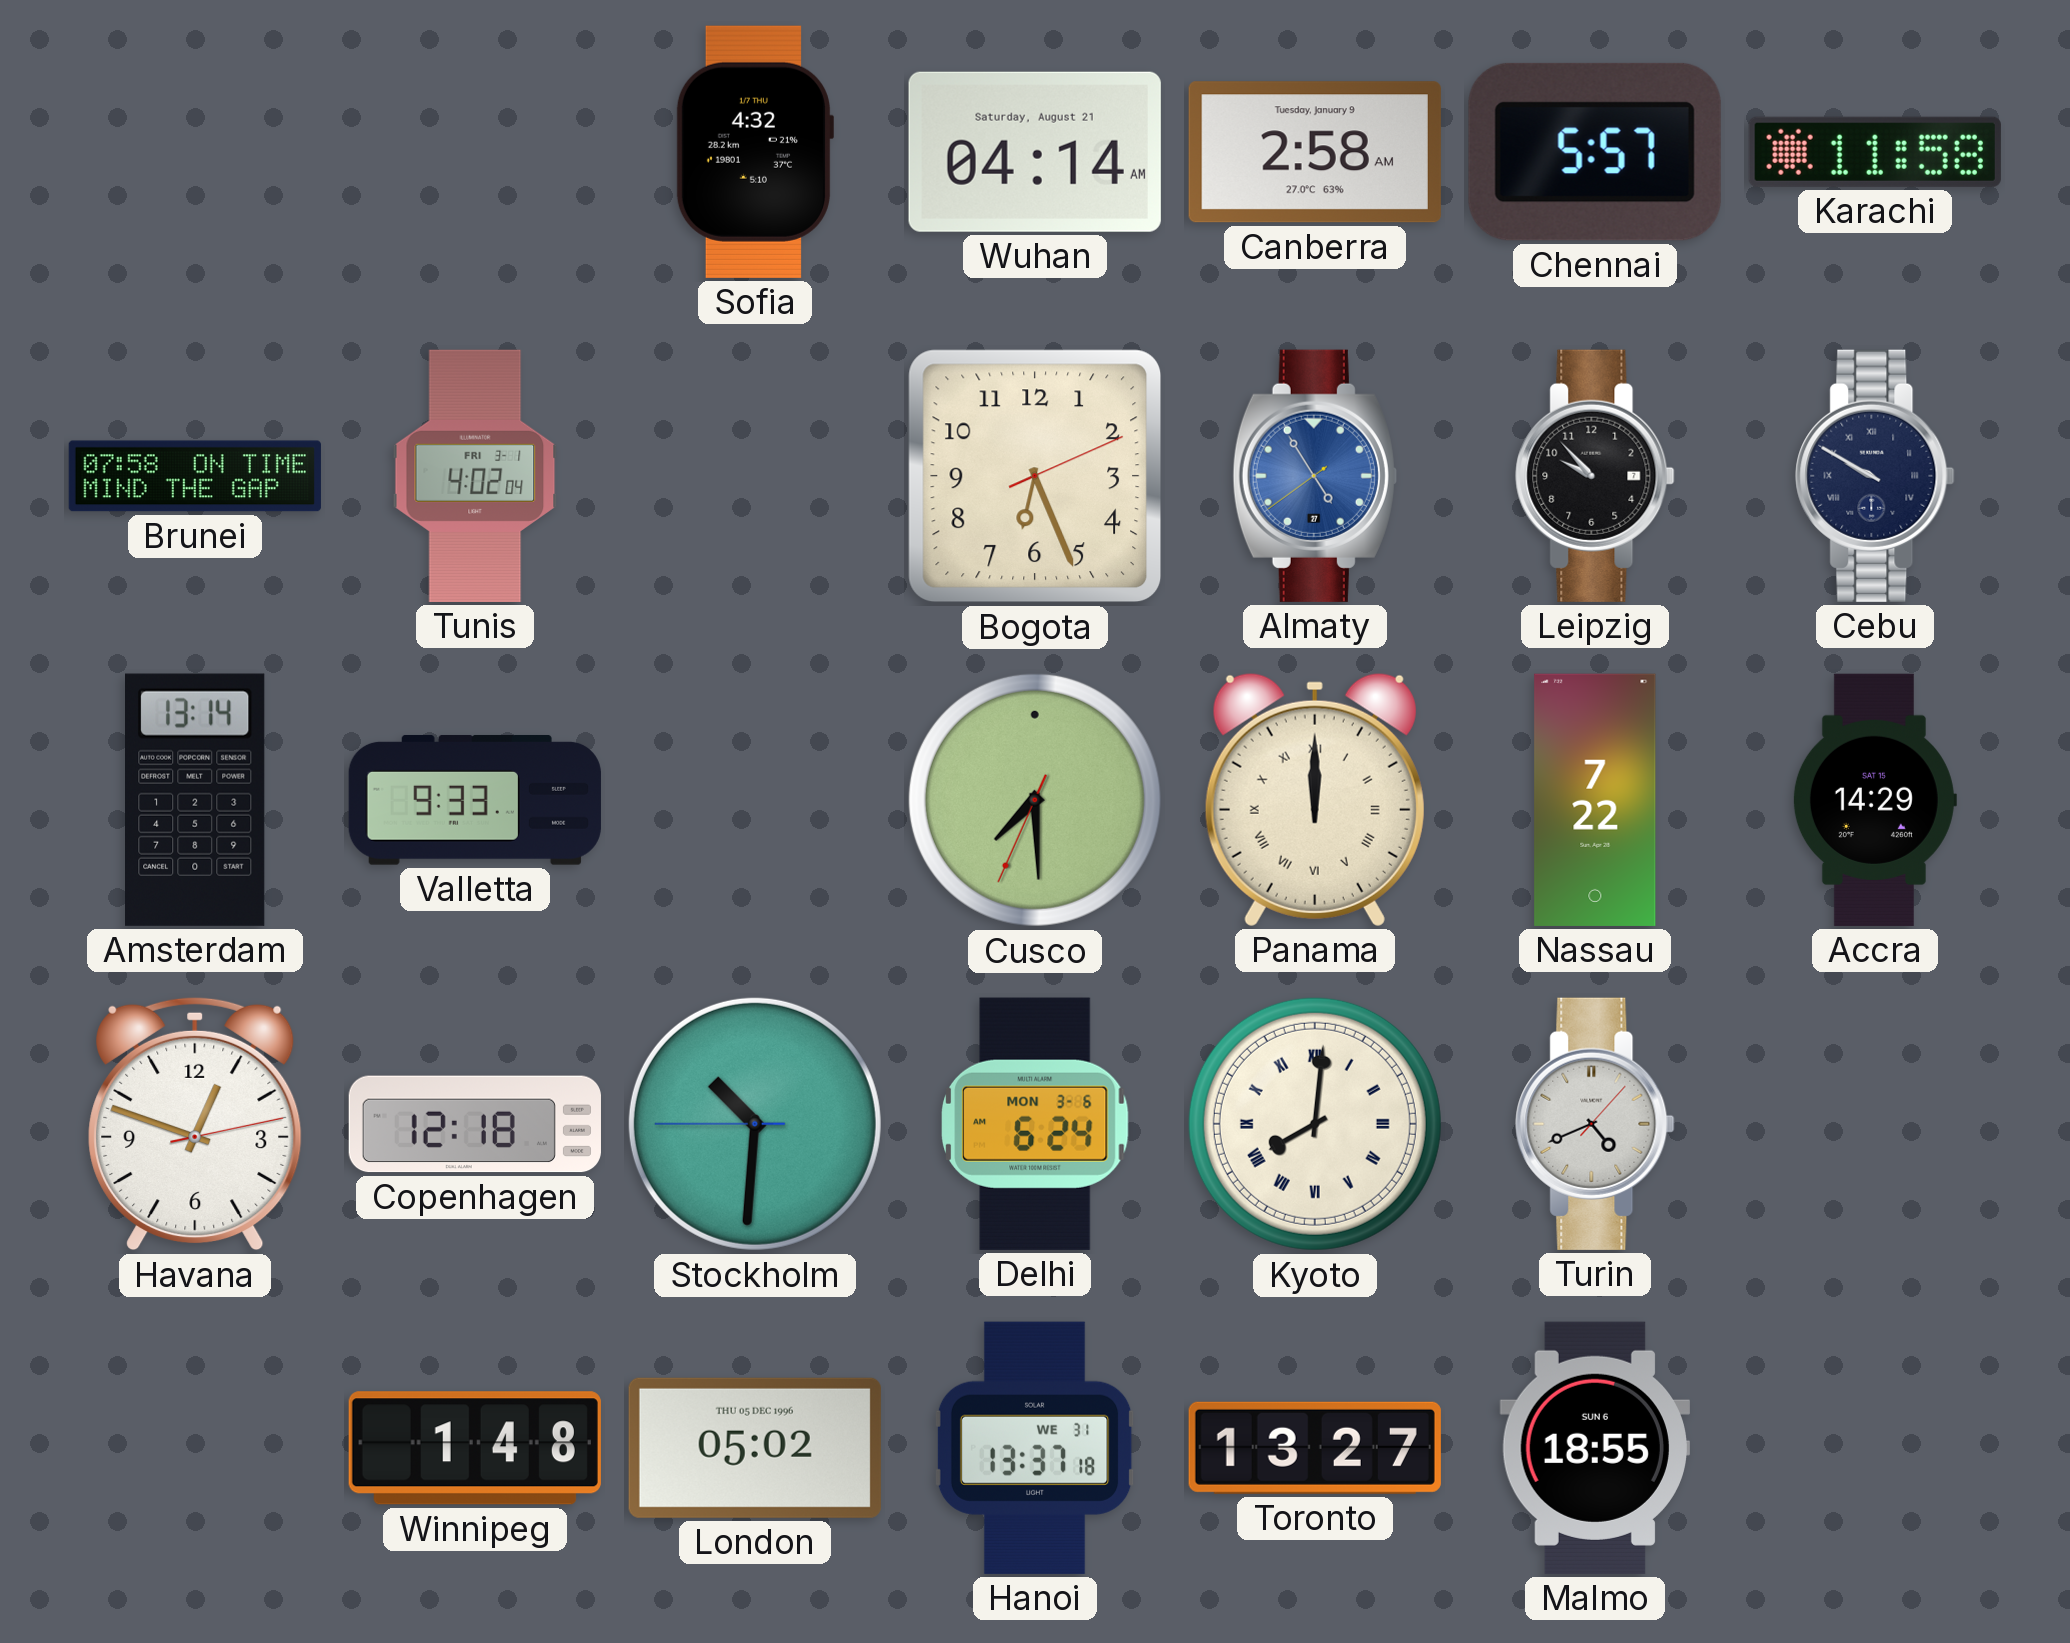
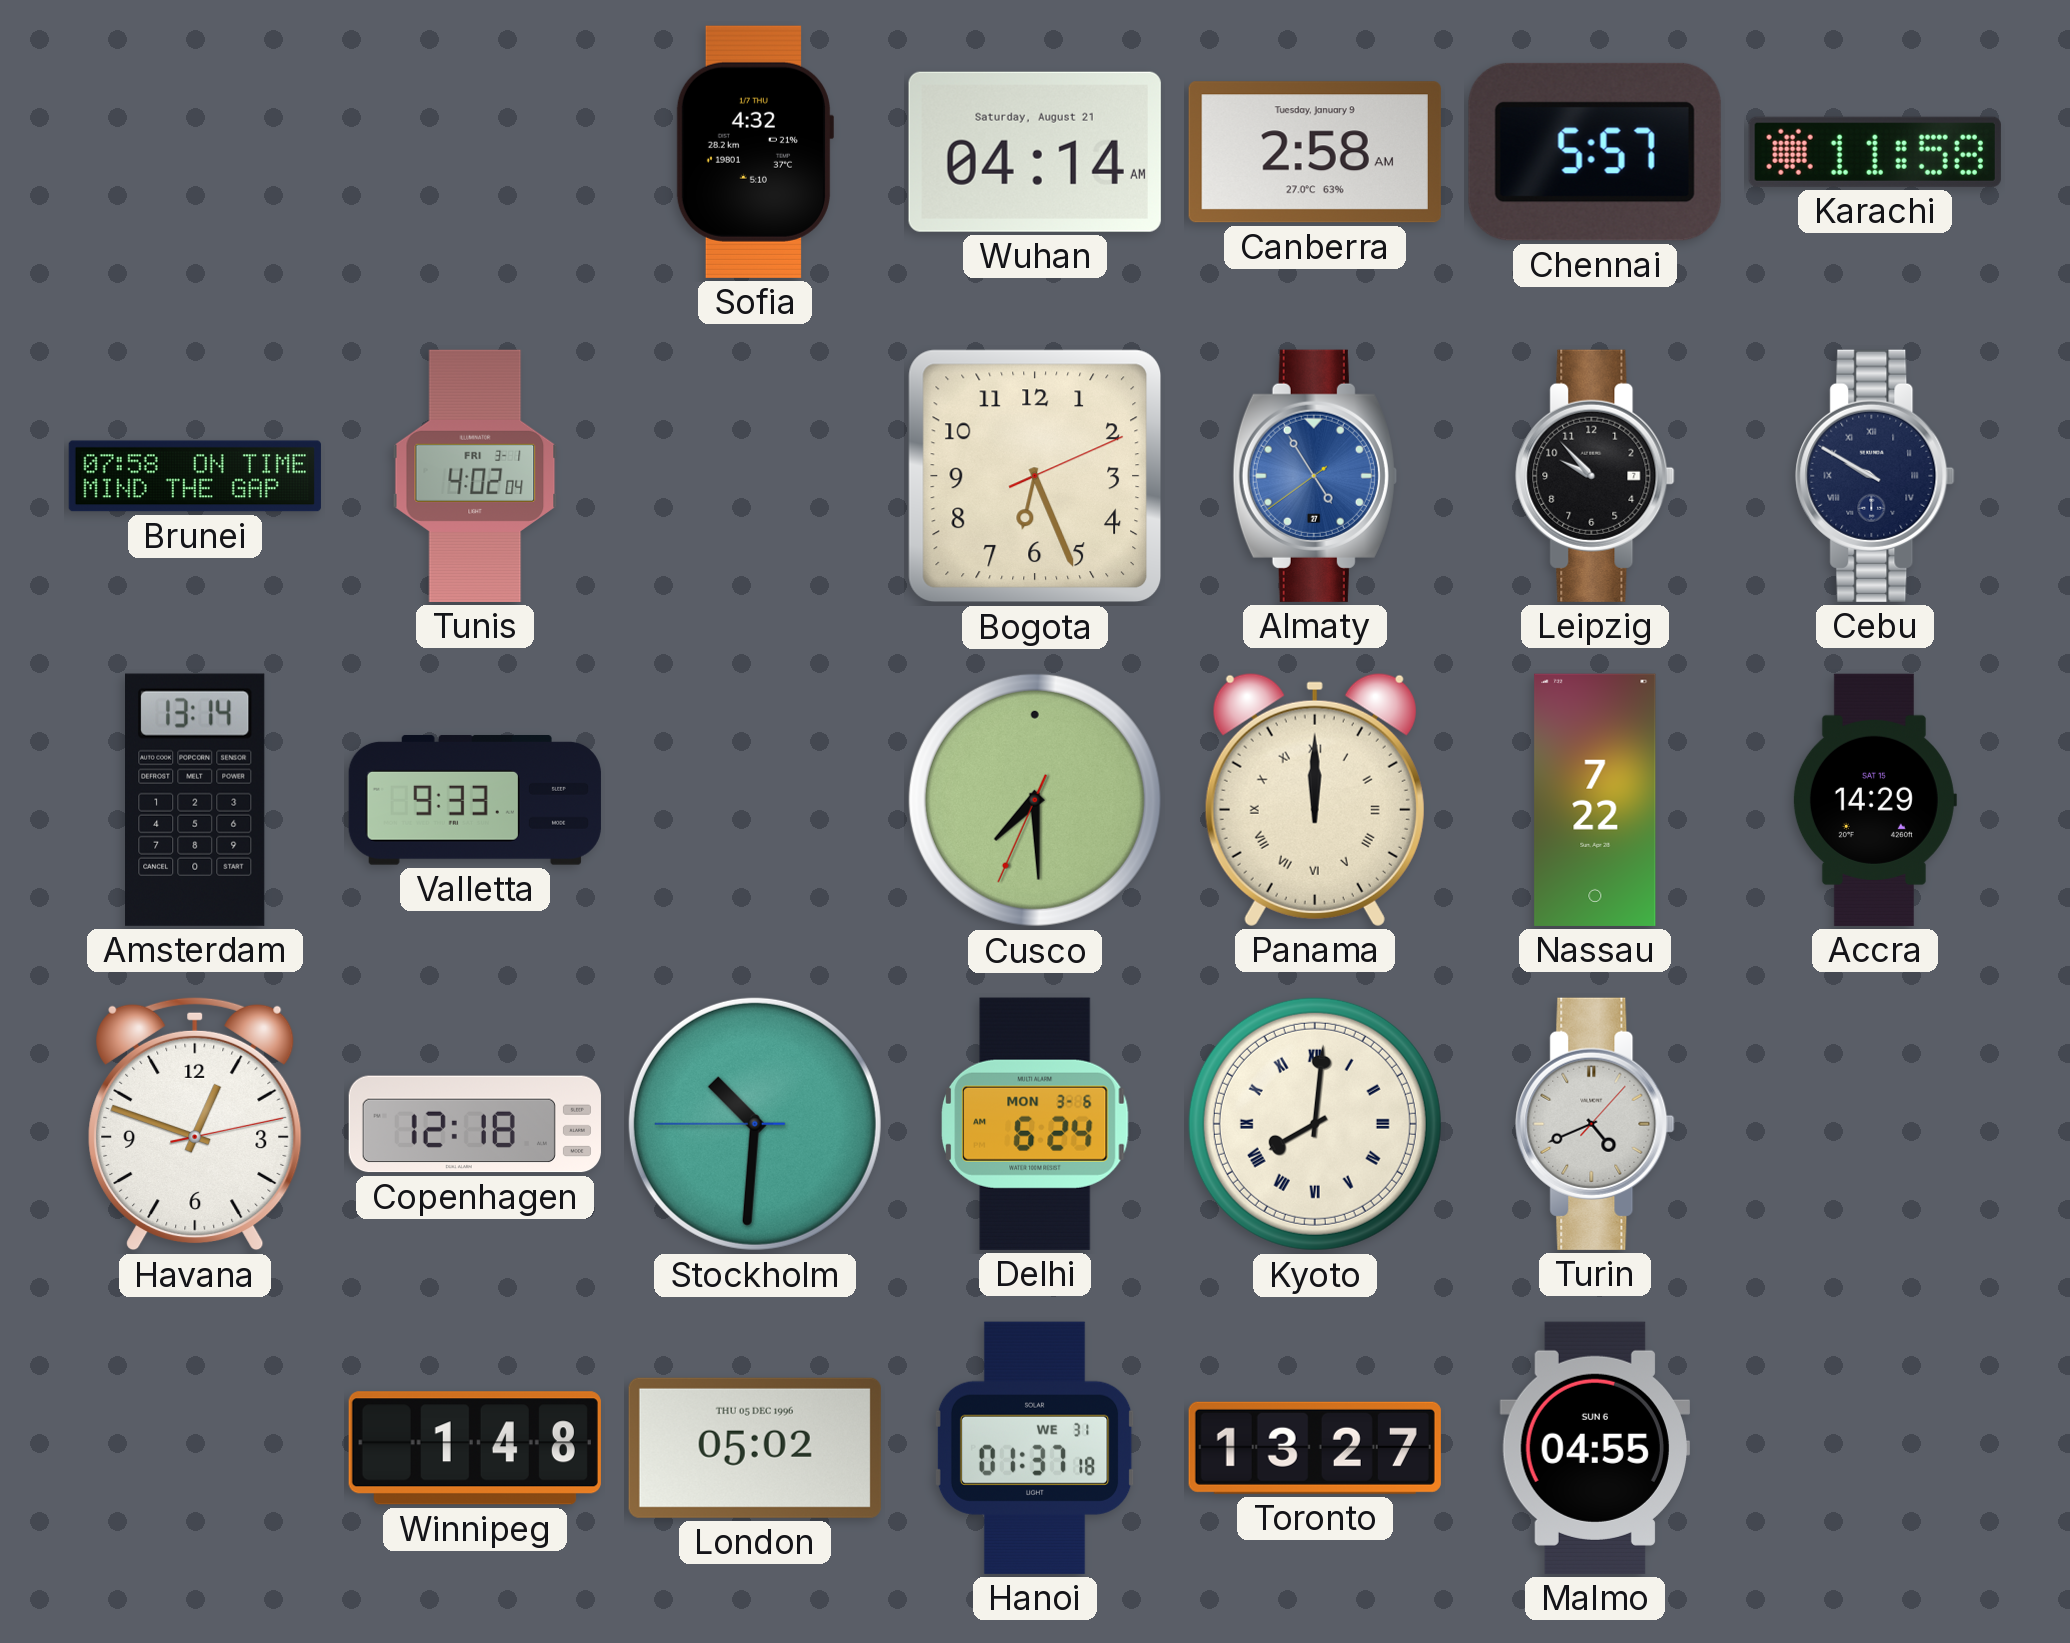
Hanoi: 13:37 -> 01:37 (1035, 1448)
Malmo: 18:55 -> 04:55 (1595, 1448)
